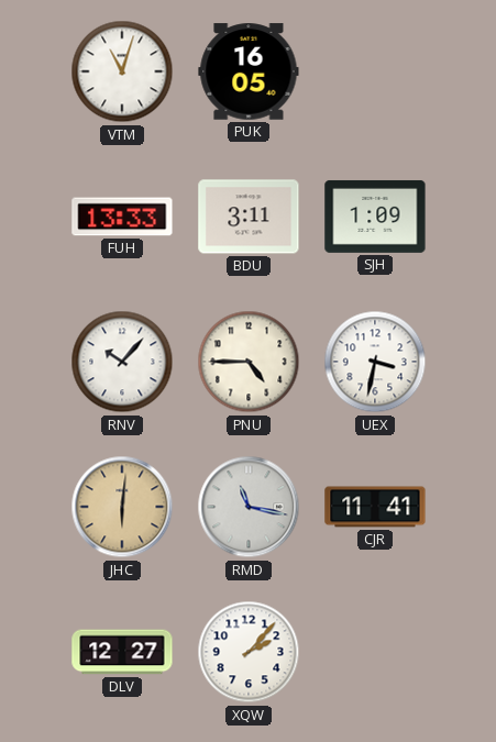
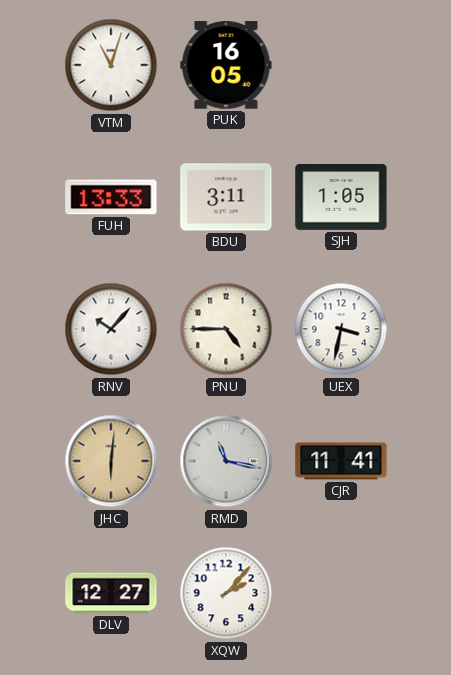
SJH: 1:09 -> 1:05 (341, 197)
